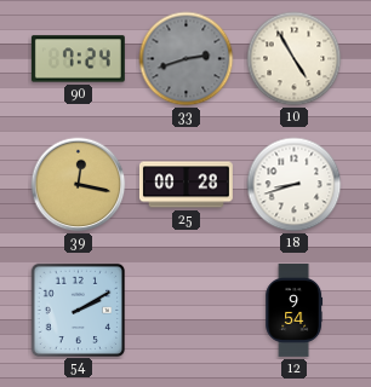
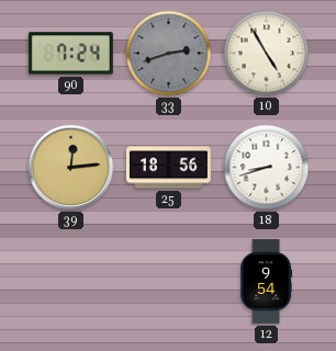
39: 12:17 -> 12:14 (71, 168)
25: 00:28 -> 18:56 (168, 168)
54: 2:10 -> none (78, 310)
